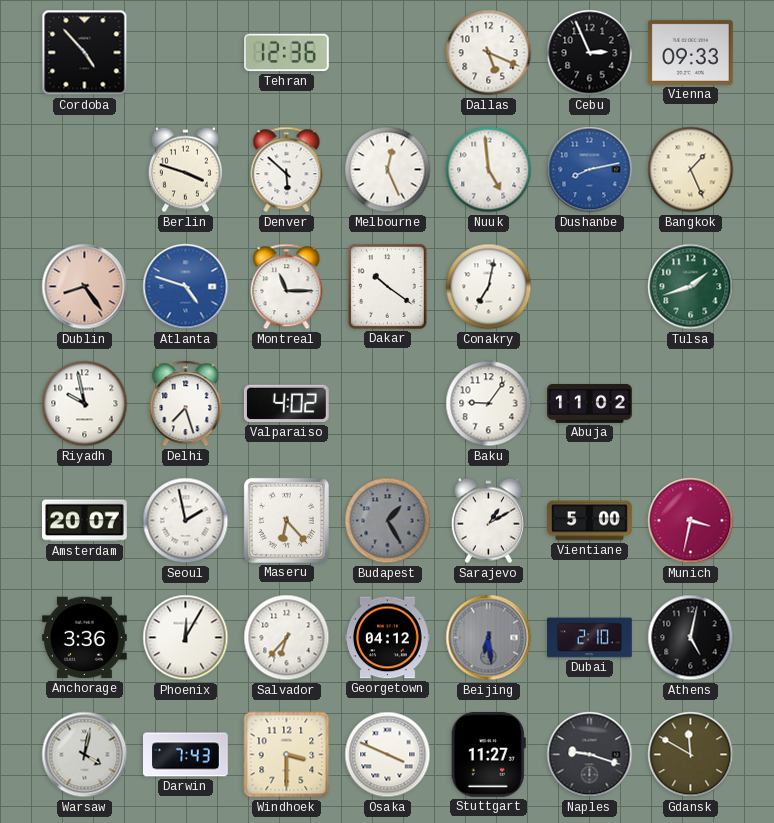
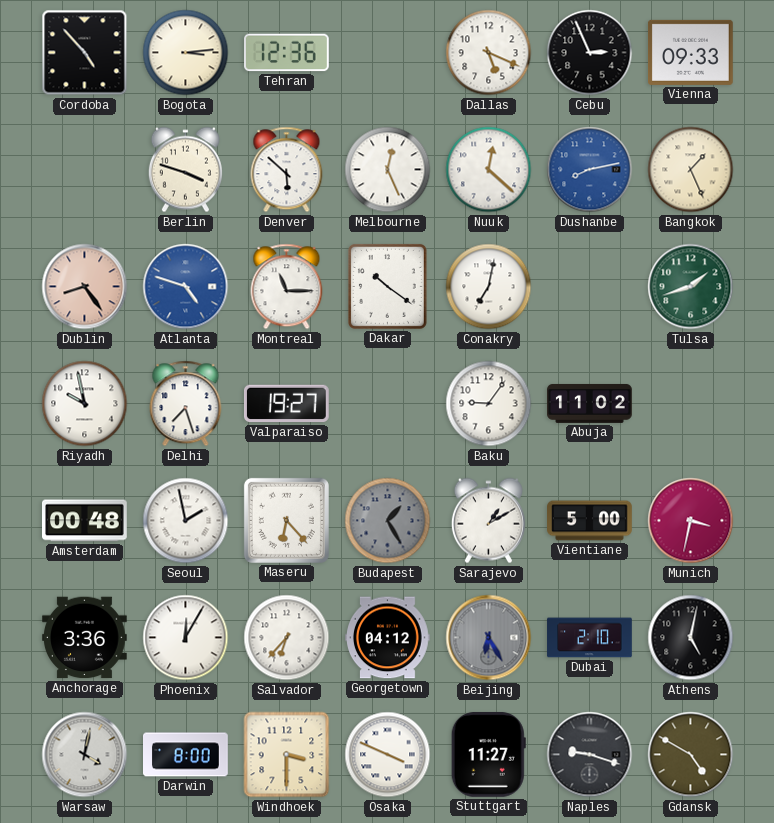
Bogota: none -> 3:14 (186, 53)
Nuuk: 4:59 -> 12:22 (489, 170)
Valparaiso: 4:02 -> 19:27 (287, 404)
Amsterdam: 20:07 -> 00:48 (85, 521)
Beijing: 6:29 -> 6:25 (489, 638)
Darwin: 7:43 -> 8:00 (186, 755)
Gdansk: 11:50 -> 4:50 (691, 755)
